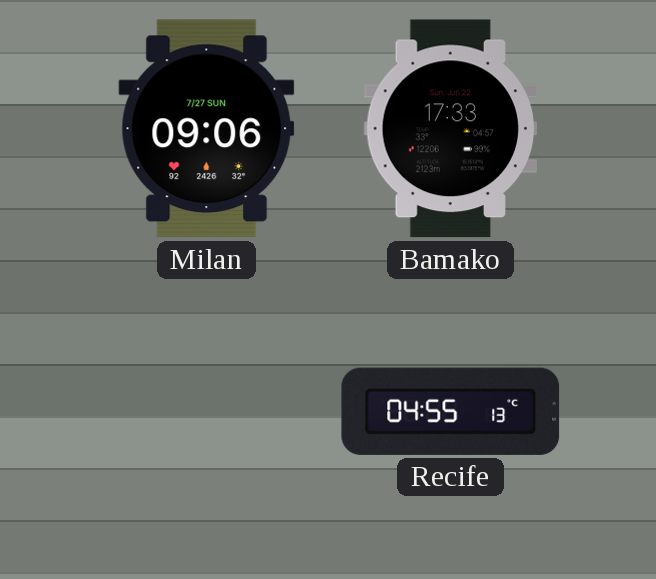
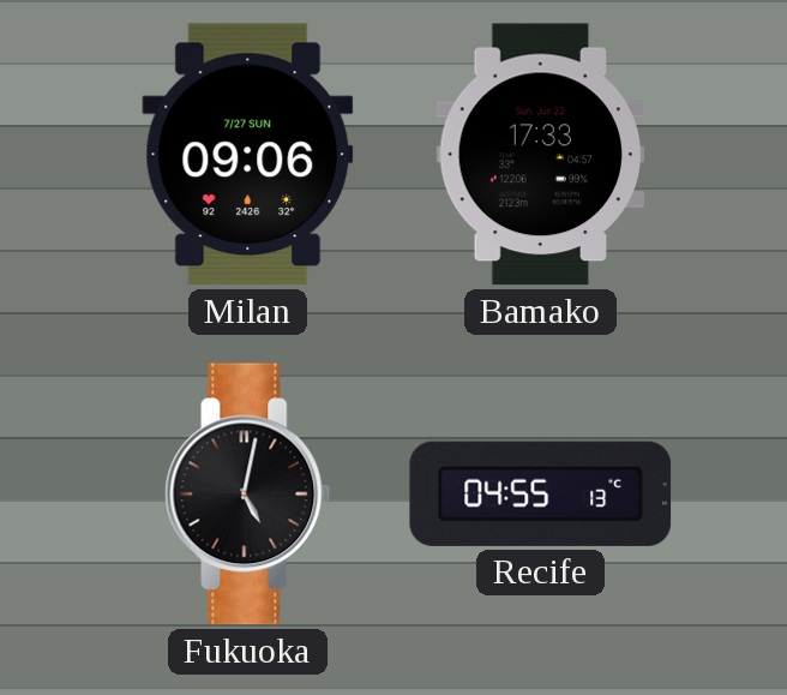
Fukuoka: none -> 5:02 (248, 495)
